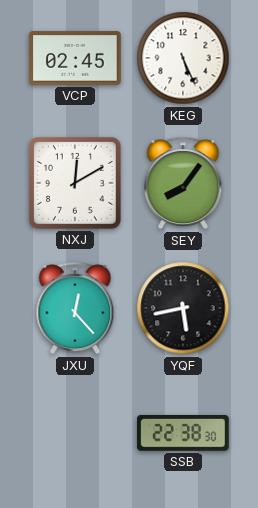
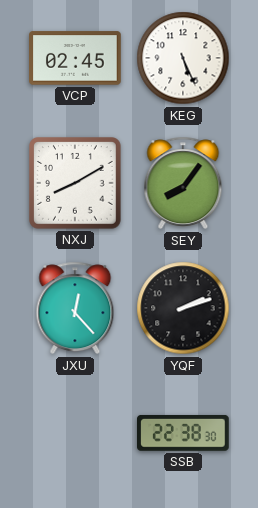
NXJ: 12:10 -> 8:10 (76, 184)
YQF: 5:43 -> 2:12 (183, 308)
